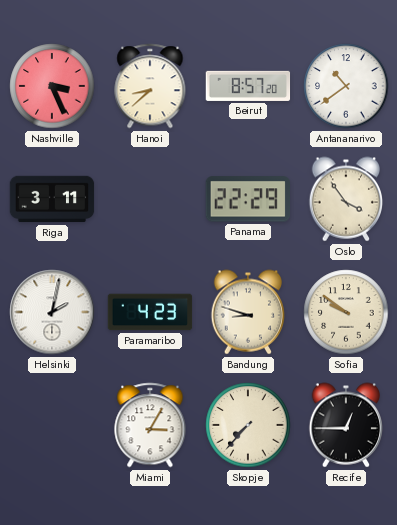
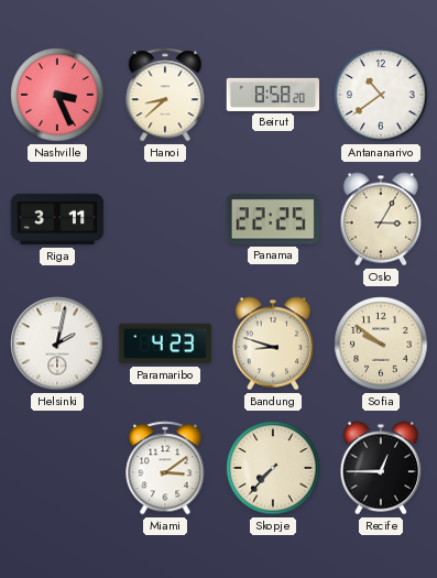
Beirut: 8:57 -> 8:58 (273, 95)
Panama: 22:29 -> 22:25 (272, 219)
Oslo: 3:54 -> 3:05 (381, 219)
Miami: 3:05 -> 3:09 (165, 468)
